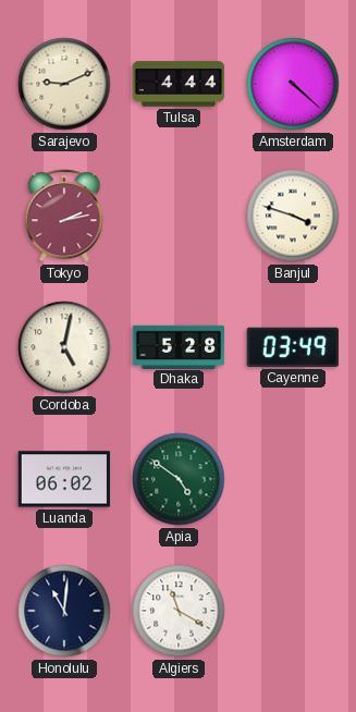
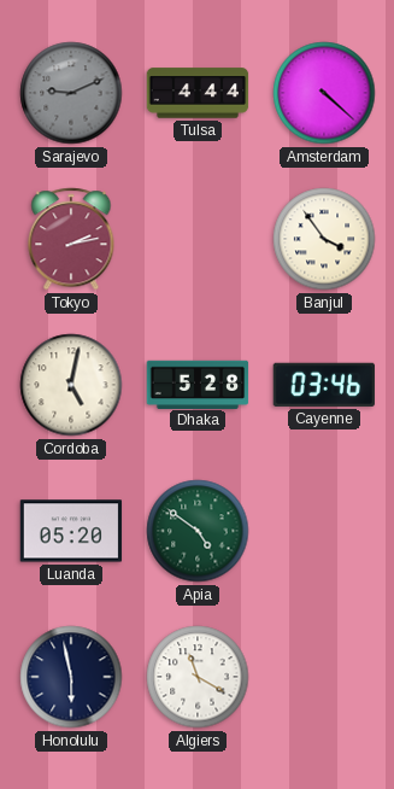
Sarajevo dial: cream -> grey (71, 93)
Banjul: 3:48 -> 3:54 (324, 239)
Cayenne: 03:49 -> 03:46 (323, 385)
Luanda: 06:02 -> 05:20 (71, 531)
Honolulu: 11:01 -> 5:58 (71, 677)
